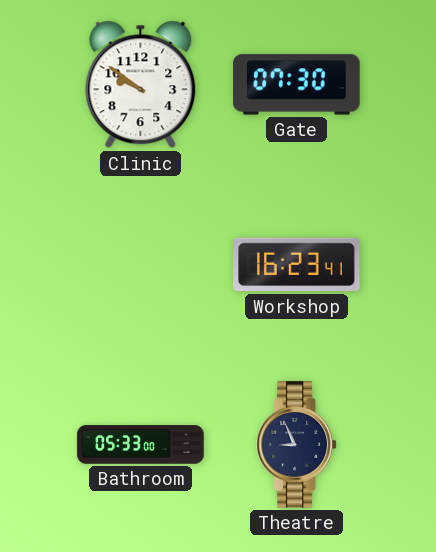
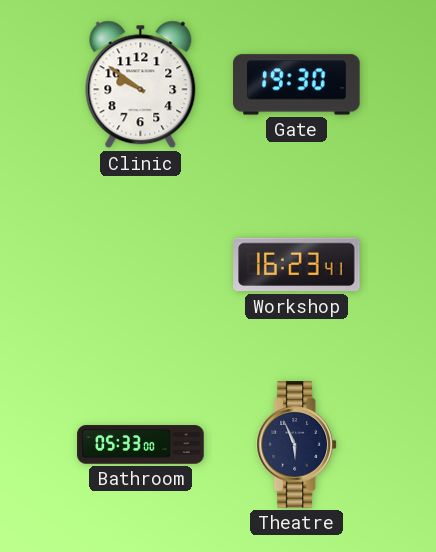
Gate: 07:30 -> 19:30 (297, 85)
Theatre: 8:56 -> 5:56 (296, 445)
